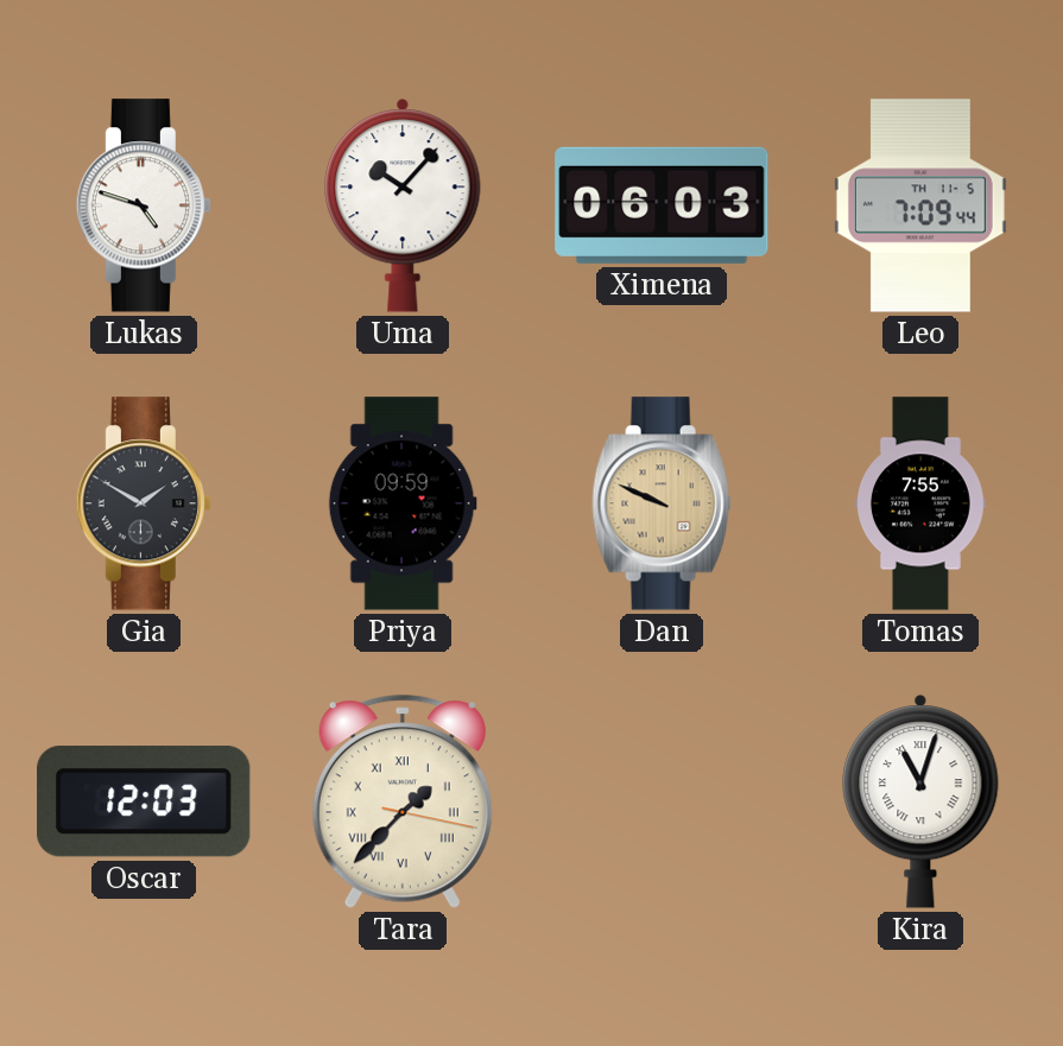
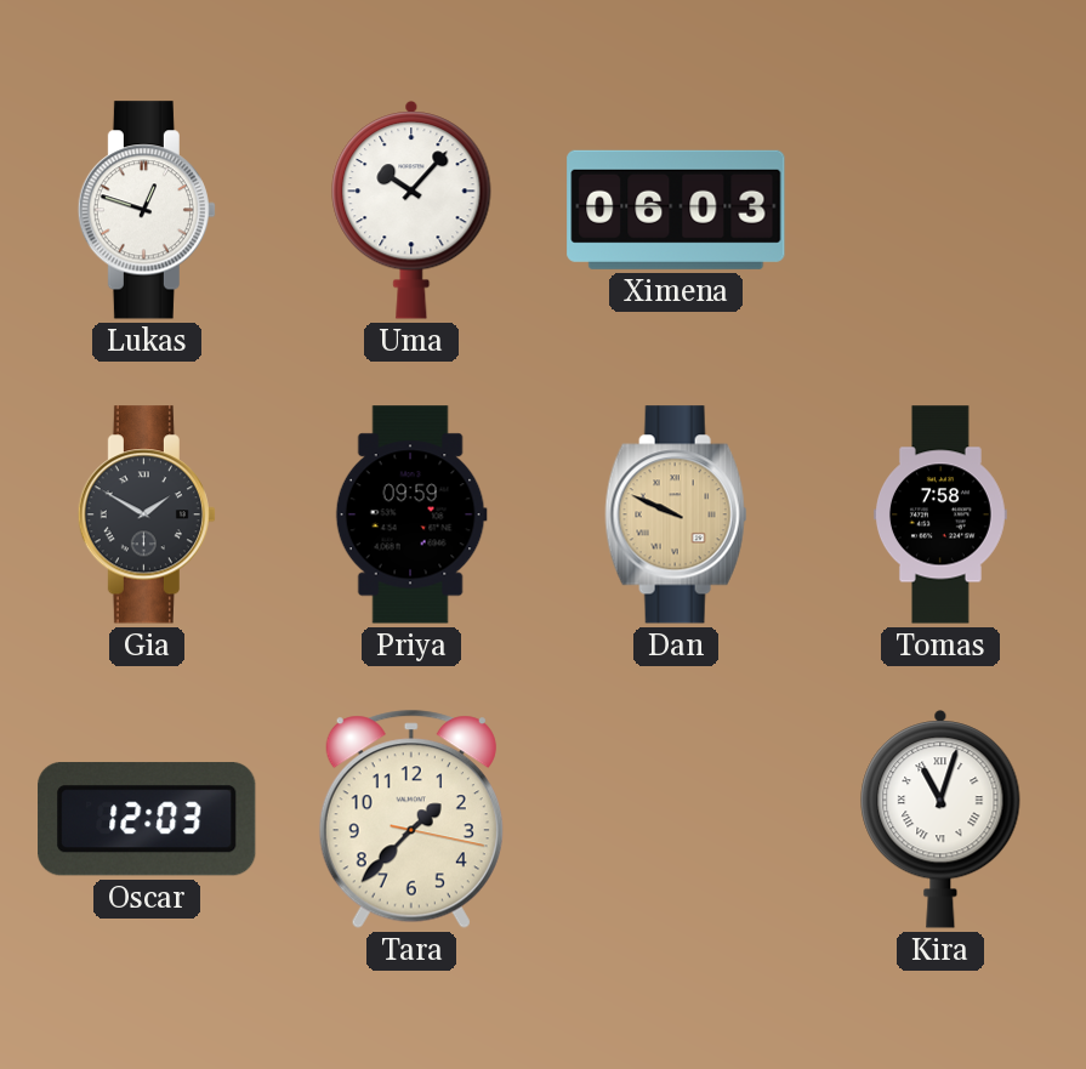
Lukas: 4:48 -> 12:48 (147, 210)
Leo: 7:09 -> none (920, 205)
Tomas: 7:55 -> 7:58 (940, 514)
Tara numerals: Roman -> Arabic (411, 819)
